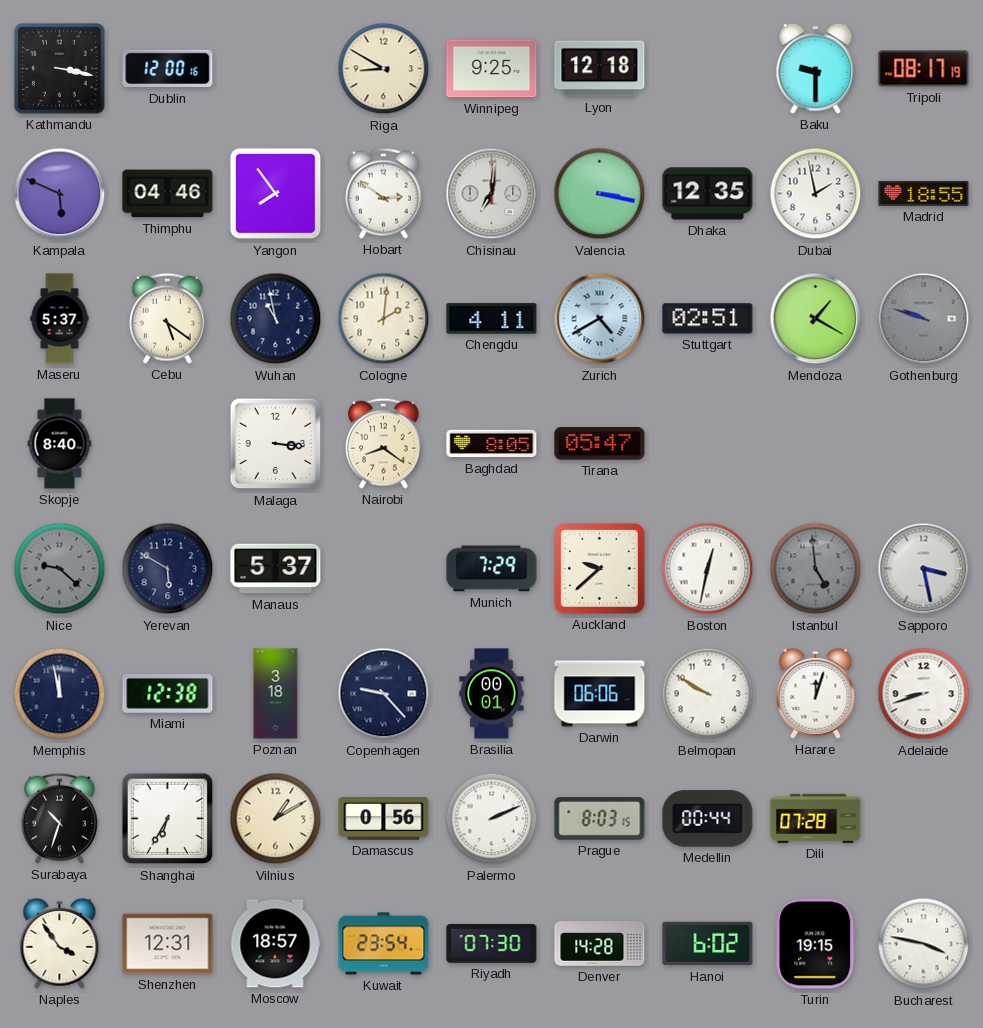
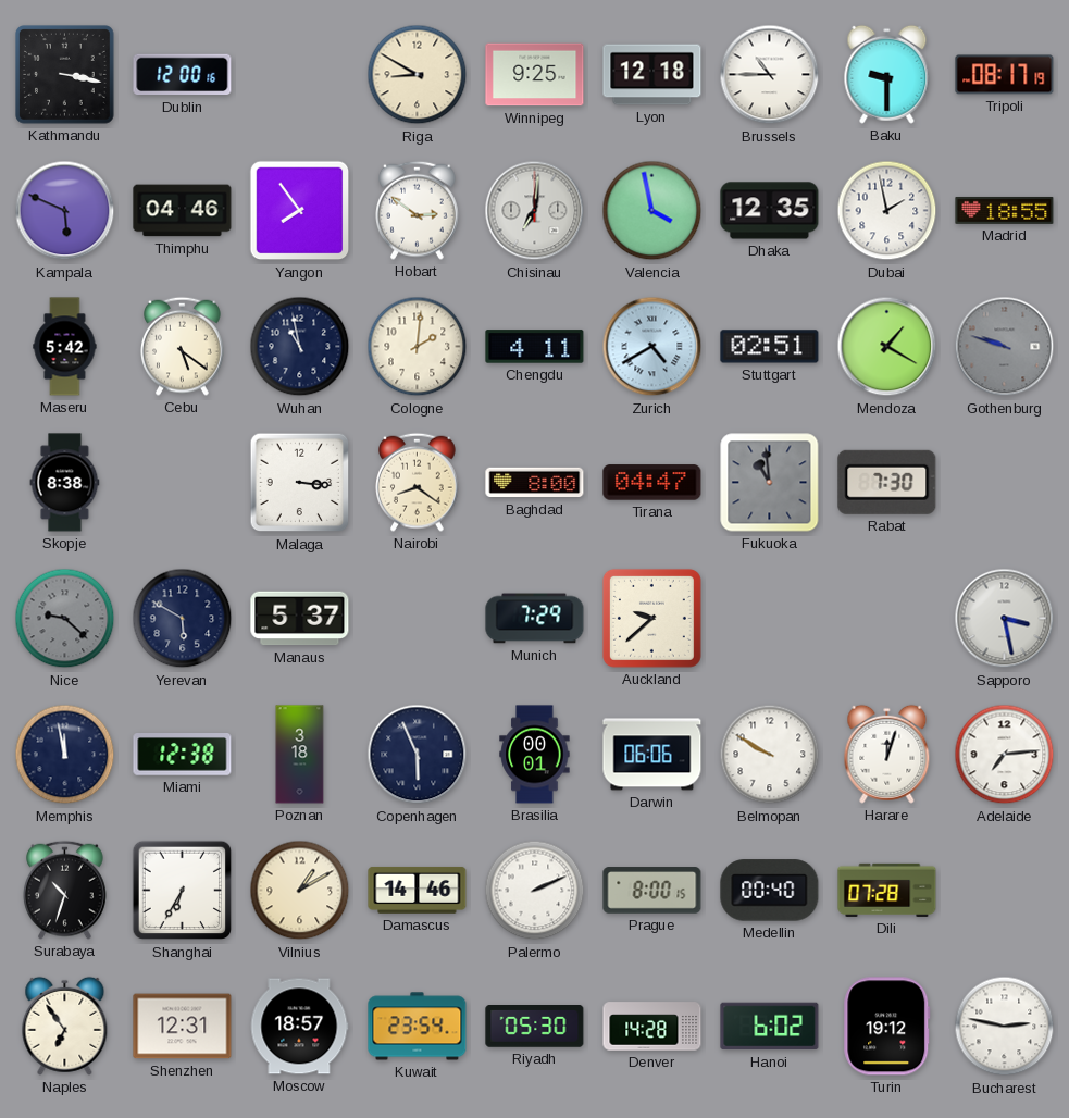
Brussels: none -> 10:45 (770, 75)
Valencia: 3:17 -> 3:58 (652, 211)
Maseru: 5:37 -> 5:42 (65, 347)
Skopje: 8:40 -> 8:38 (65, 483)
Baghdad: 8:05 -> 8:00 (535, 483)
Tirana: 05:47 -> 04:47 (652, 483)
Fukuoka: none -> 10:59 (770, 483)
Rabat: none -> 7:30 (887, 482)
Boston: 12:32 -> none (708, 569)
Istanbul: 4:59 -> none (816, 569)
Copenhagen: 9:23 -> 5:56 (418, 755)
Adelaide: 8:42 -> 7:14 (1005, 755)
Damascus: 0:56 -> 14:46 (418, 890)
Prague: 8:03 -> 8:00 (652, 891)
Medellin: 00:44 -> 00:40 (770, 891)
Naples: 3:54 -> 6:54 (65, 1026)
Riyadh: 07:30 -> 05:30 (535, 1027)
Turin: 19:15 -> 19:12 (887, 1027)
Bucharest: 3:47 -> 2:47 (1005, 1027)
